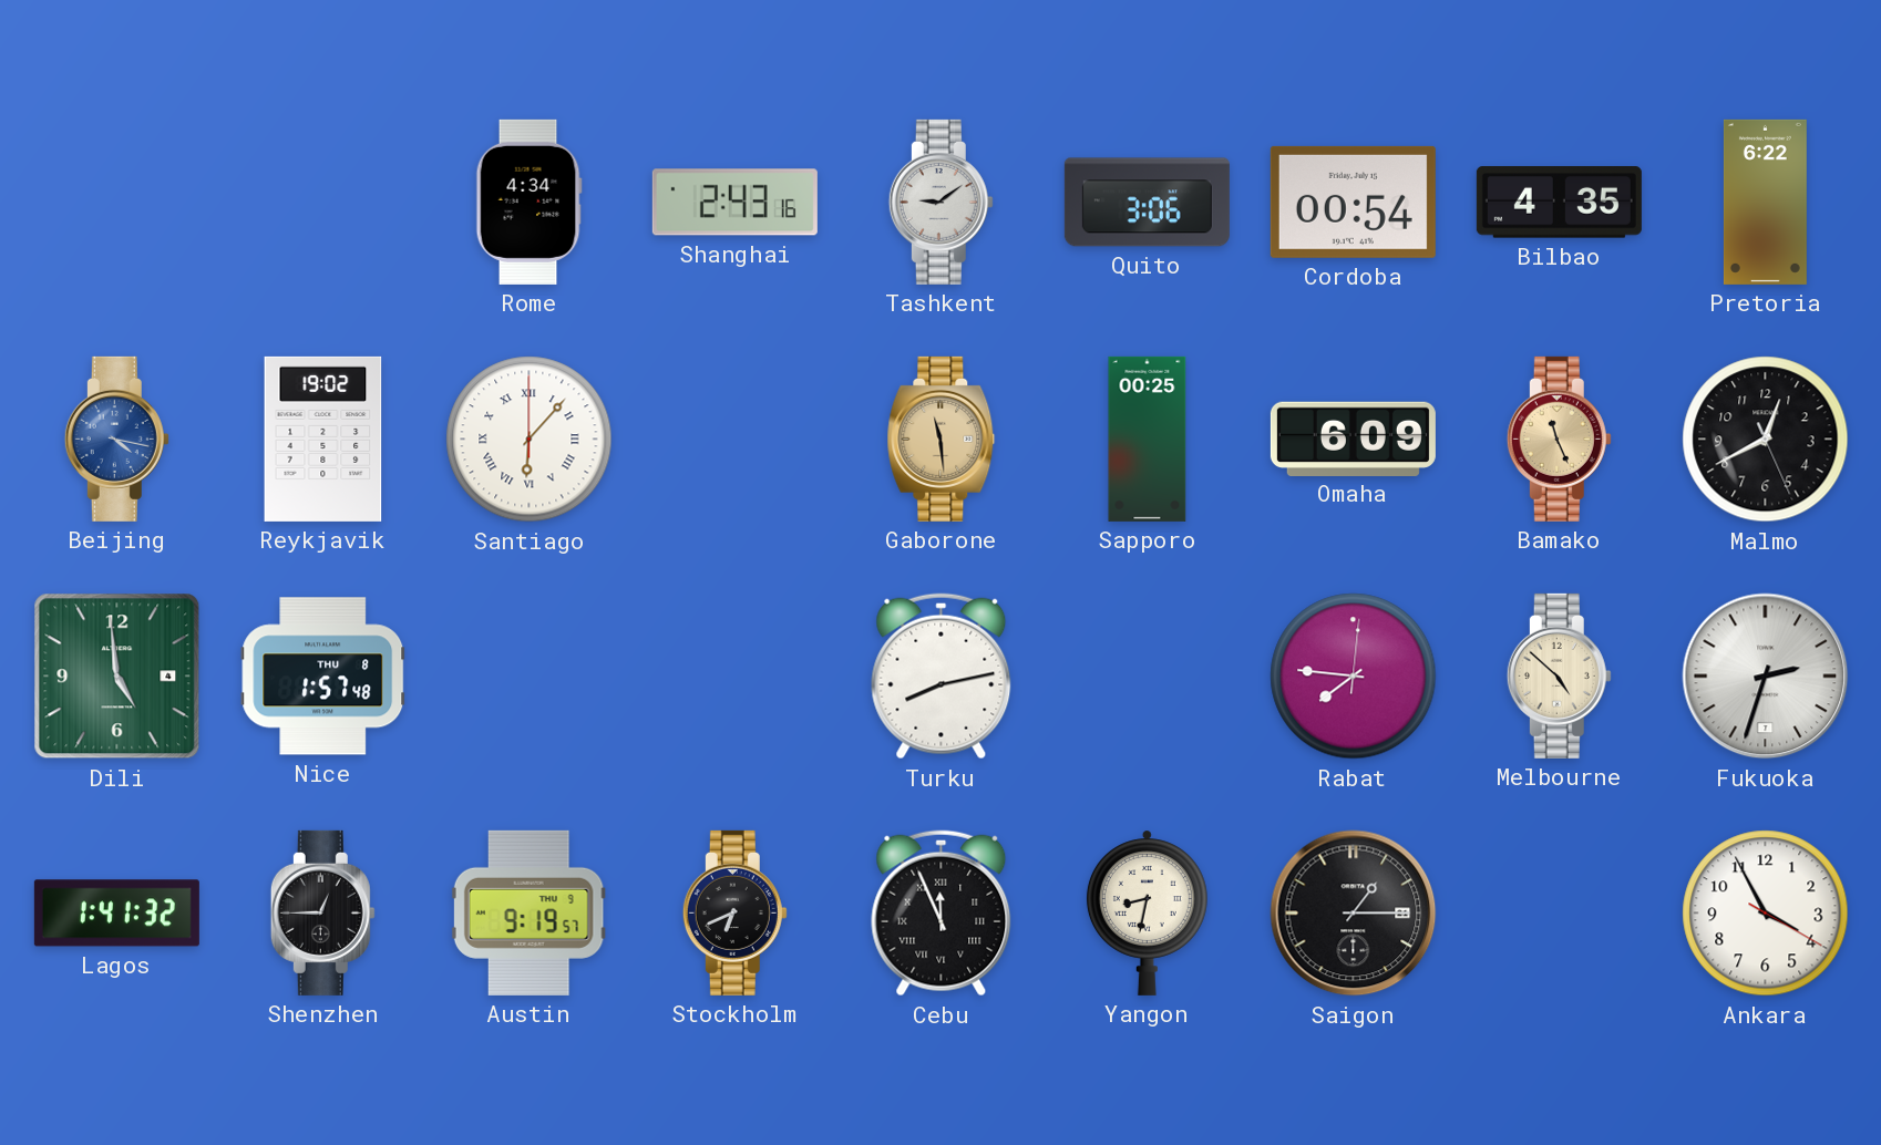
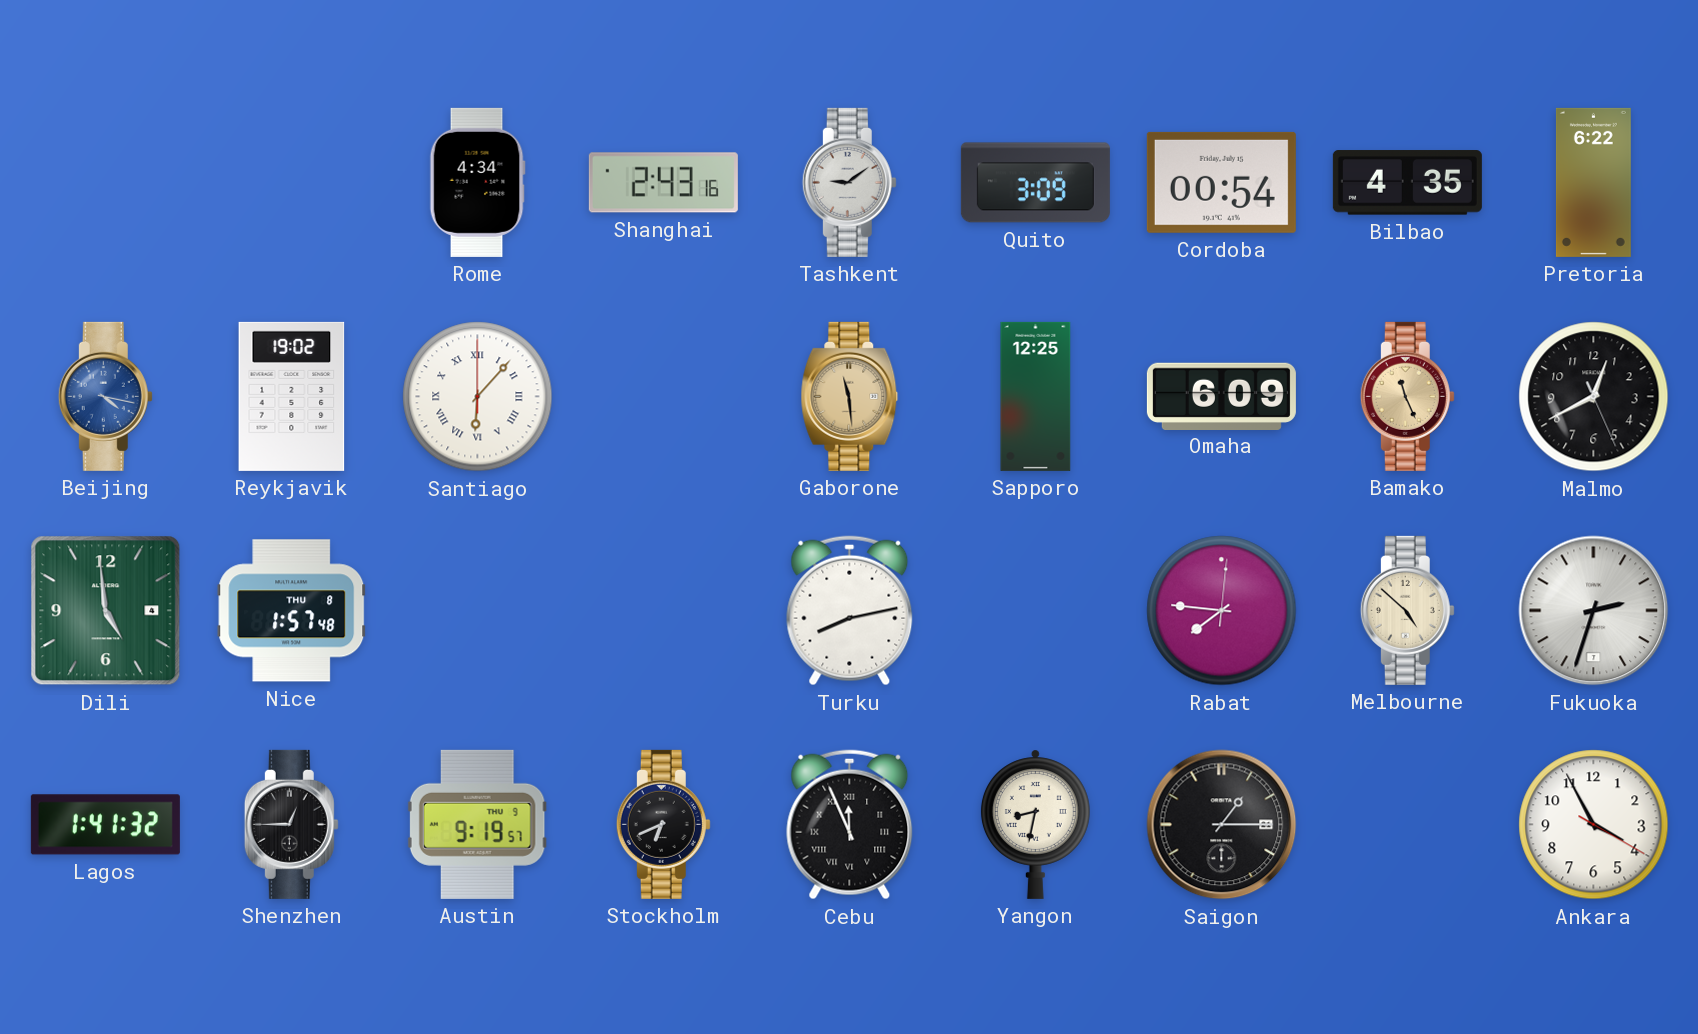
Quito: 3:06 -> 3:09 (1035, 183)
Sapporo: 00:25 -> 12:25 (1036, 396)
